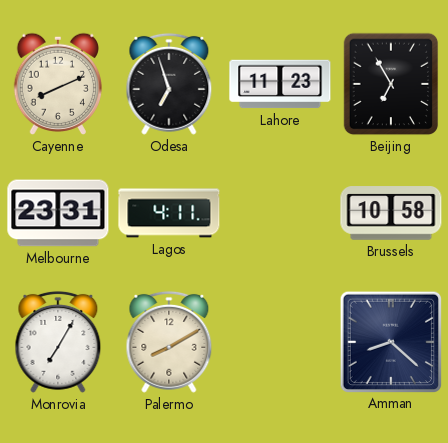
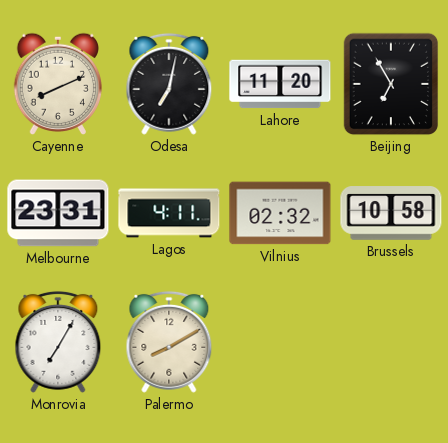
Odesa: 6:57 -> 7:02 (169, 84)
Lahore: 11:23 -> 11:20 (280, 84)
Vilnius: none -> 02:32 (280, 213)
Amman: 8:22 -> none (390, 341)
